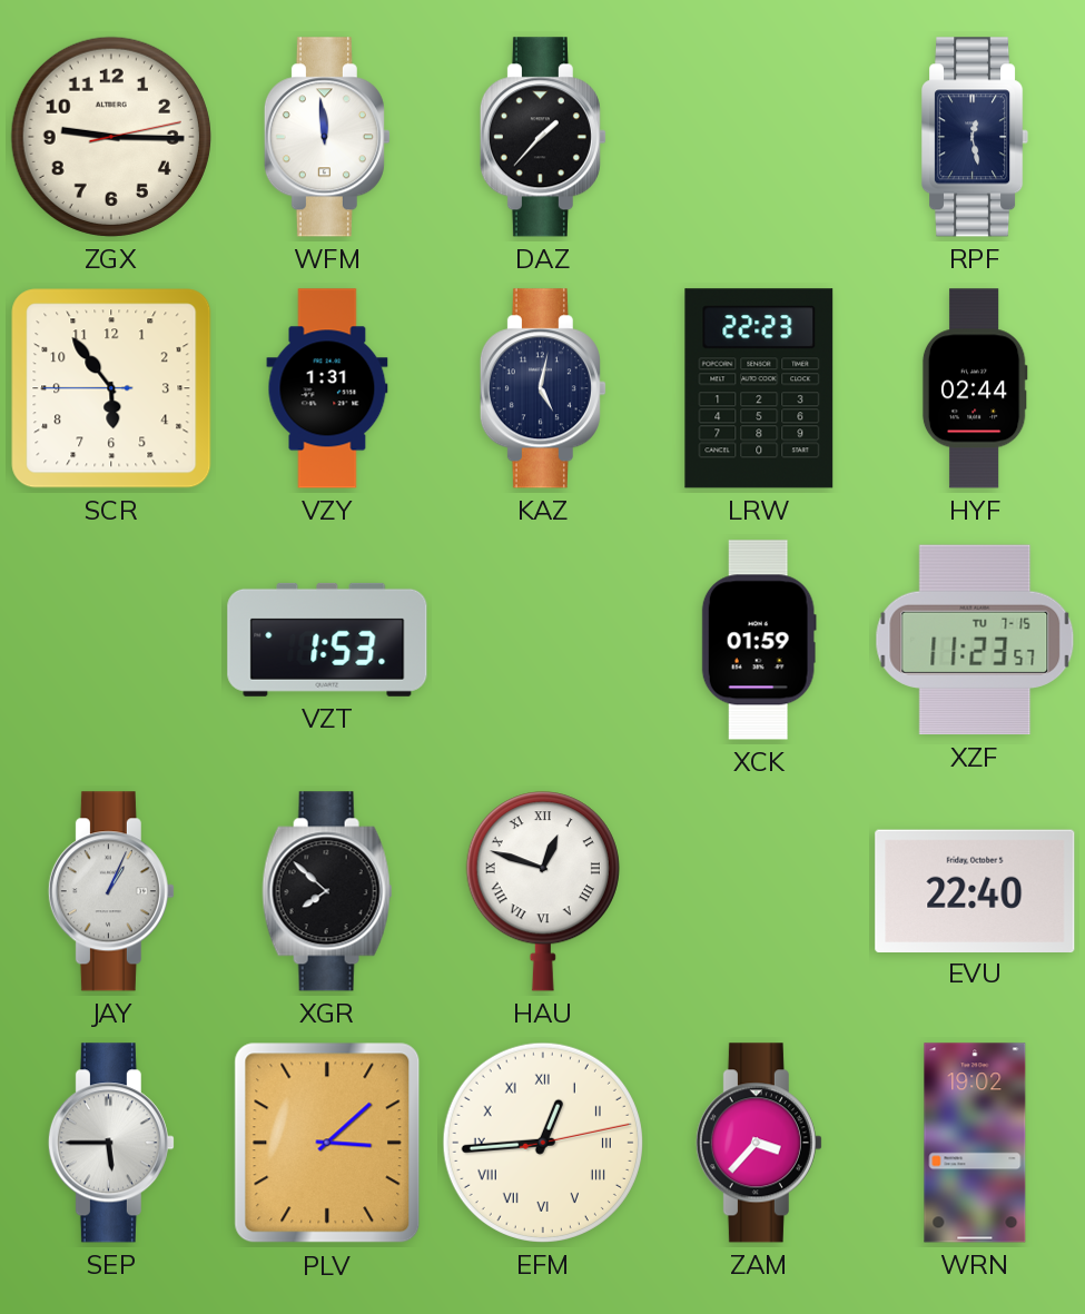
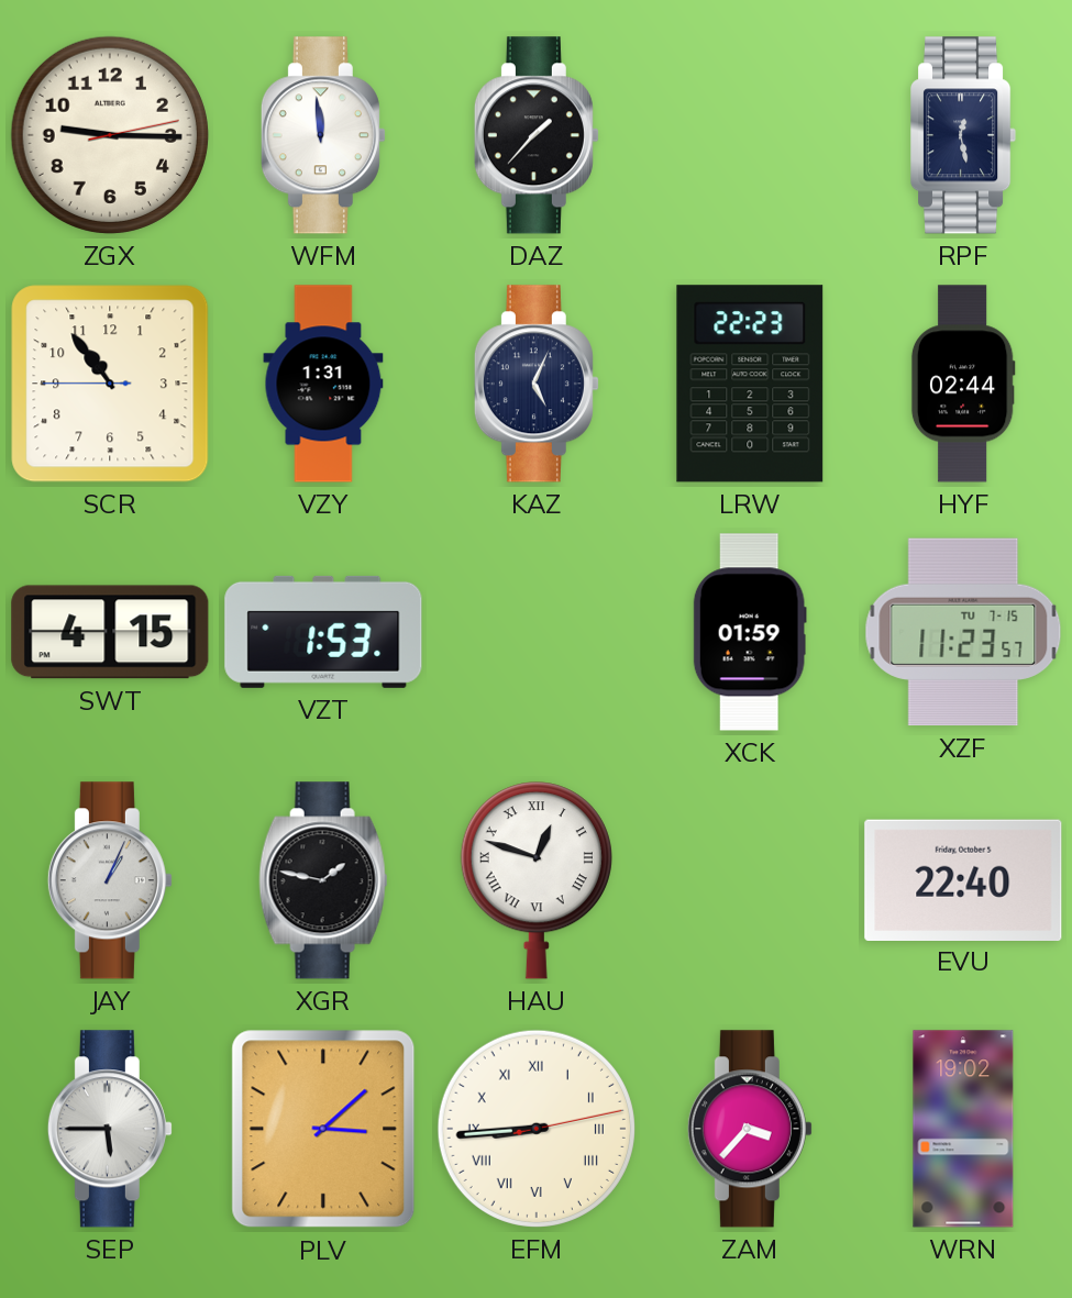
SCR: 5:53 -> 10:53 (110, 384)
KAZ: 5:02 -> 5:04 (537, 384)
SWT: none -> 4:15 (110, 632)
XGR: 7:52 -> 1:47 (323, 880)
EFM: 12:44 -> 8:44 (537, 1129)
